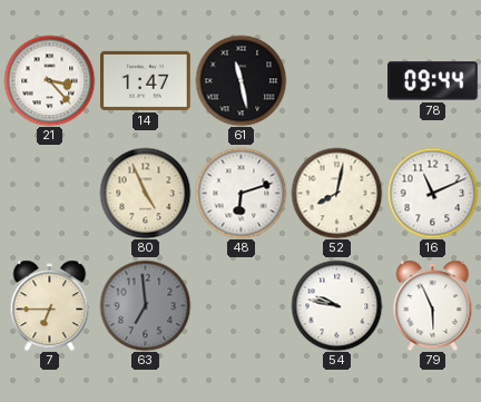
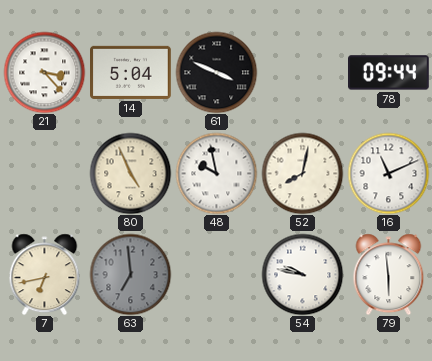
14: 1:47 -> 5:04 (131, 72)
61: 11:28 -> 3:49 (216, 72)
48: 6:12 -> 9:58 (216, 173)
7: 6:45 -> 6:43 (45, 274)
79: 5:56 -> 5:59 (389, 274)
